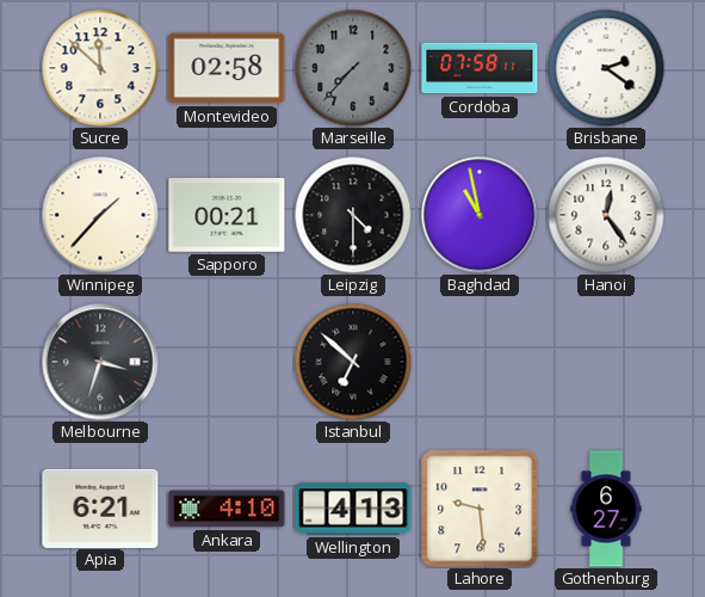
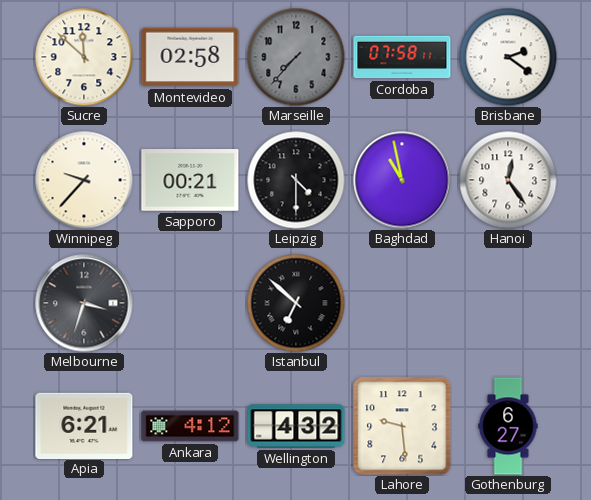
Winnipeg: 1:37 -> 9:37 (84, 180)
Ankara: 4:10 -> 4:12 (190, 426)
Wellington: 4:13 -> 4:32 (296, 426)
